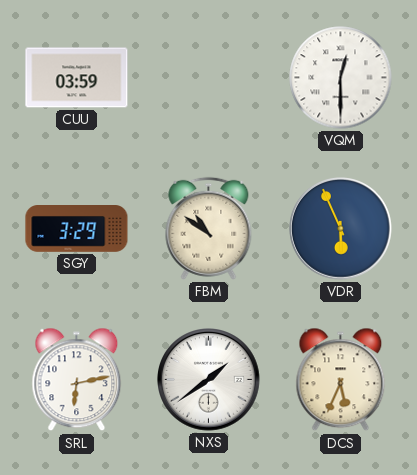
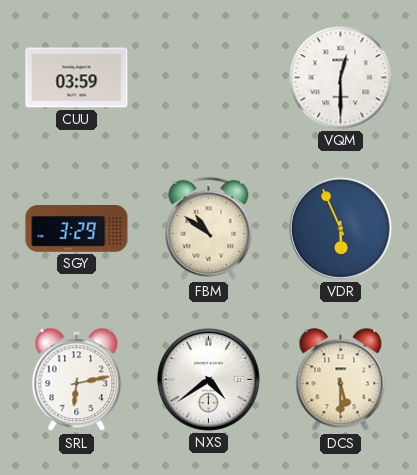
NXS: 1:39 -> 4:39 (209, 380)
DCS: 5:34 -> 5:30 (341, 380)
